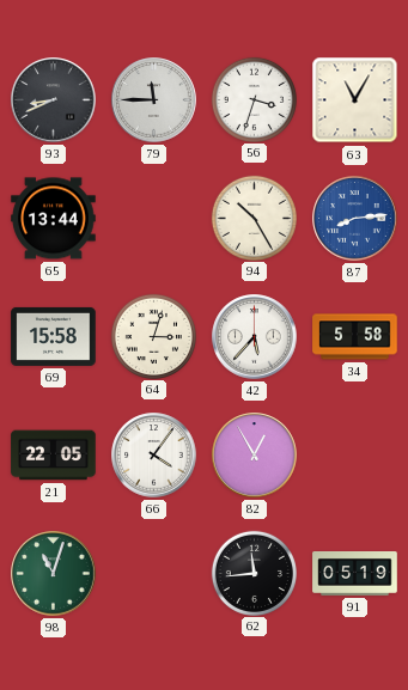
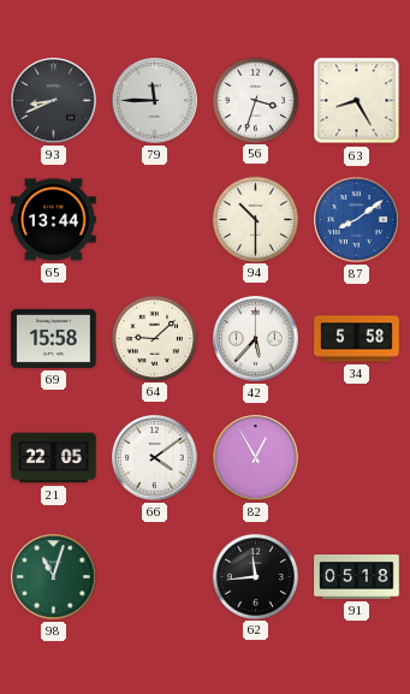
63: 11:05 -> 8:25 (357, 101)
94: 10:25 -> 10:30 (255, 219)
87: 8:14 -> 8:09 (357, 220)
64: 3:03 -> 9:08 (154, 338)
66: 4:06 -> 4:09 (155, 458)
91: 05:19 -> 05:18 (357, 577)
